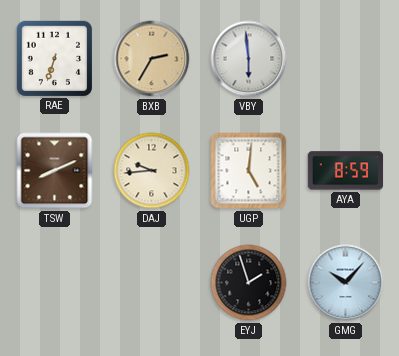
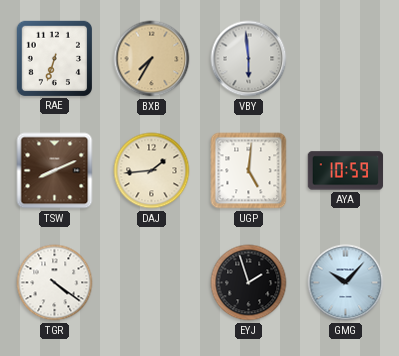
BXB: 2:35 -> 7:35 (152, 59)
DAJ: 9:44 -> 1:44 (152, 171)
AYA: 8:59 -> 10:59 (346, 171)
TGR: none -> 4:21 (55, 283)
